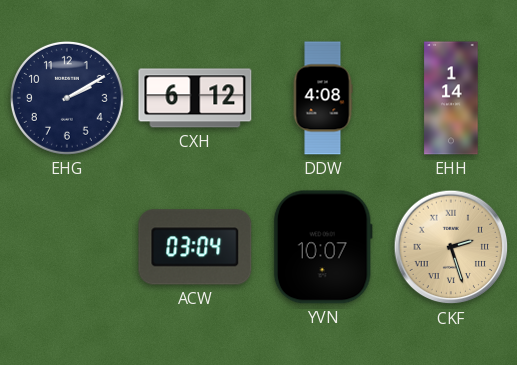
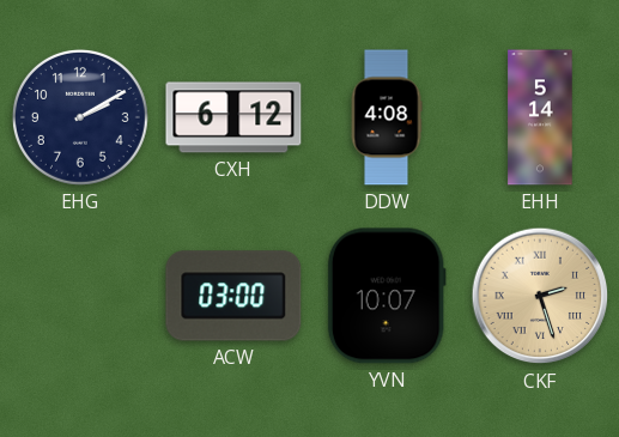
EHH: 1:14 -> 5:14 (540, 117)
ACW: 03:04 -> 03:00 (233, 296)
